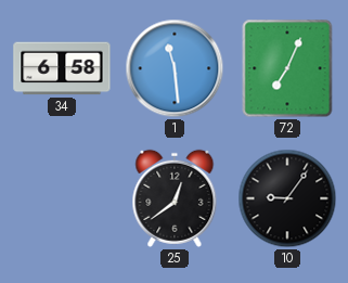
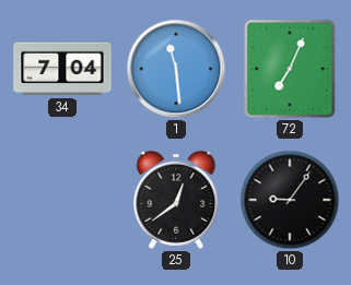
34: 6:58 -> 7:04 (62, 69)
